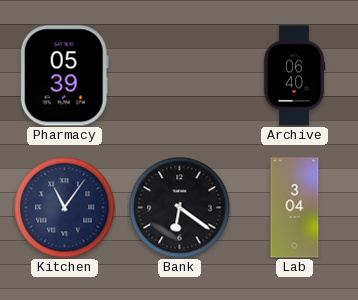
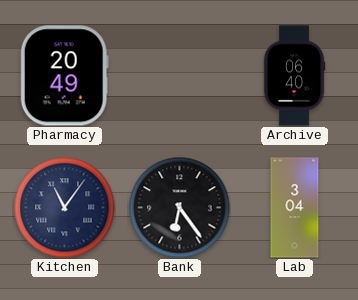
Pharmacy: 05:39 -> 20:49 (64, 76)
Bank: 6:21 -> 6:24 (180, 208)
